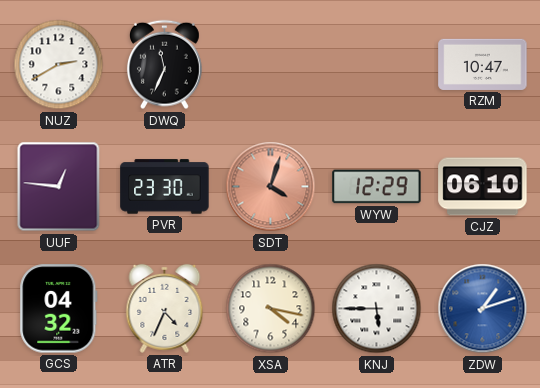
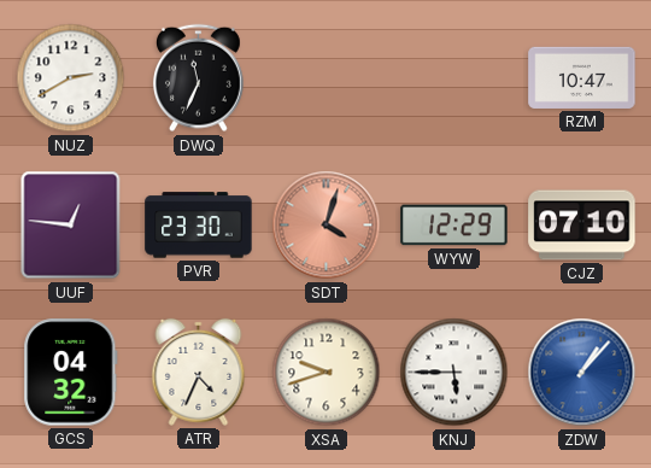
CJZ: 06:10 -> 07:10 (582, 226)
XSA: 4:17 -> 9:42 (327, 373)
ZDW: 1:12 -> 1:07 (582, 373)
